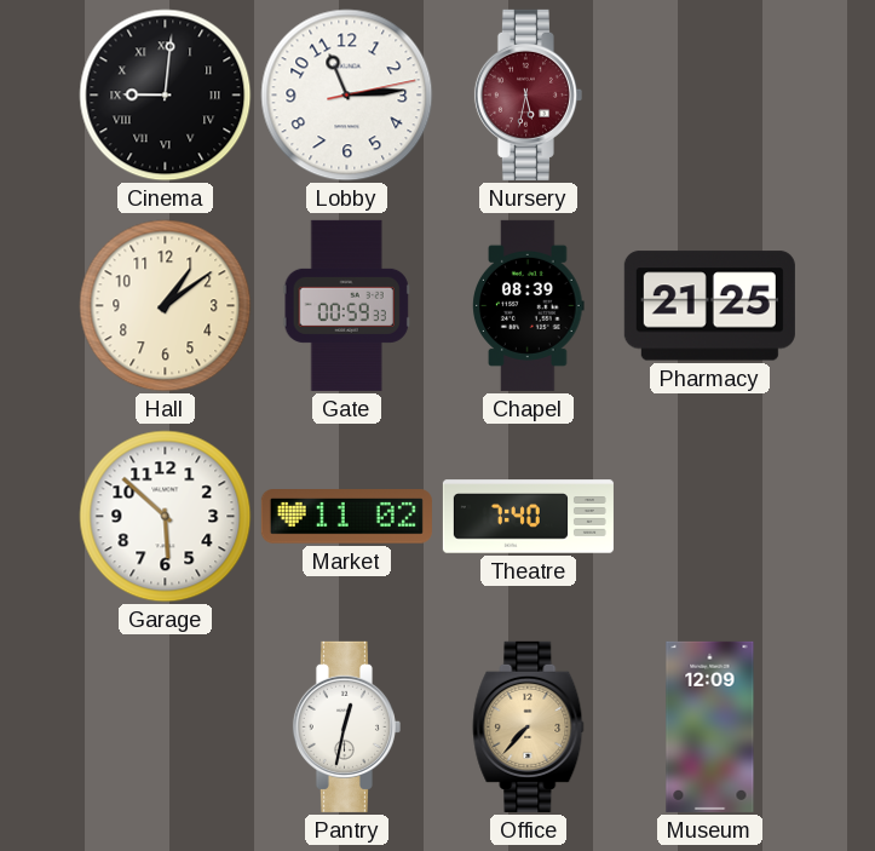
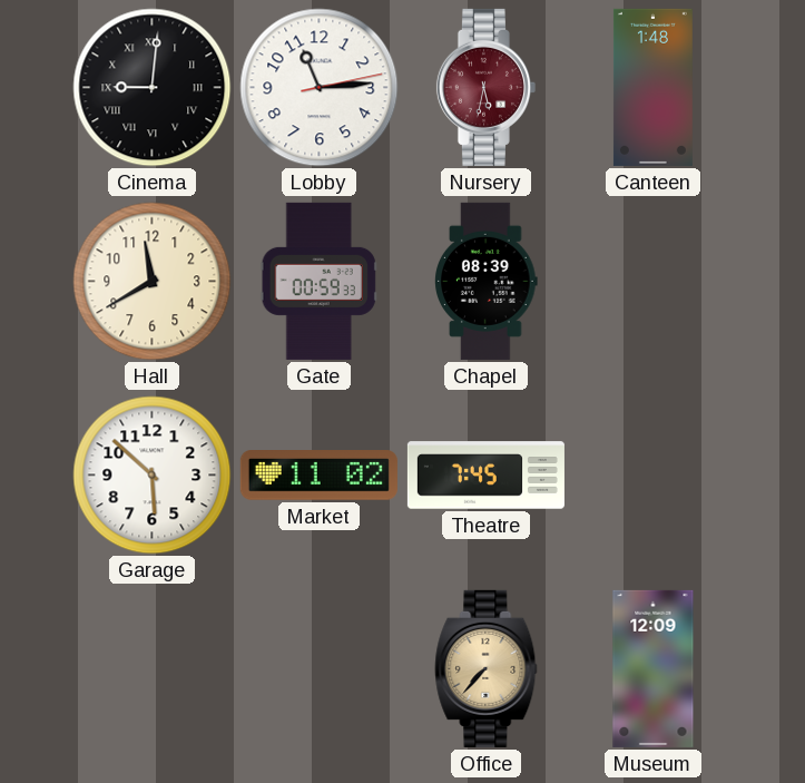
Canteen: none -> 1:48 (652, 87)
Hall: 1:09 -> 11:40 (153, 282)
Pharmacy: 21:25 -> none (709, 306)
Theatre: 7:40 -> 7:45 (485, 476)
Pantry: 12:32 -> none (346, 726)
